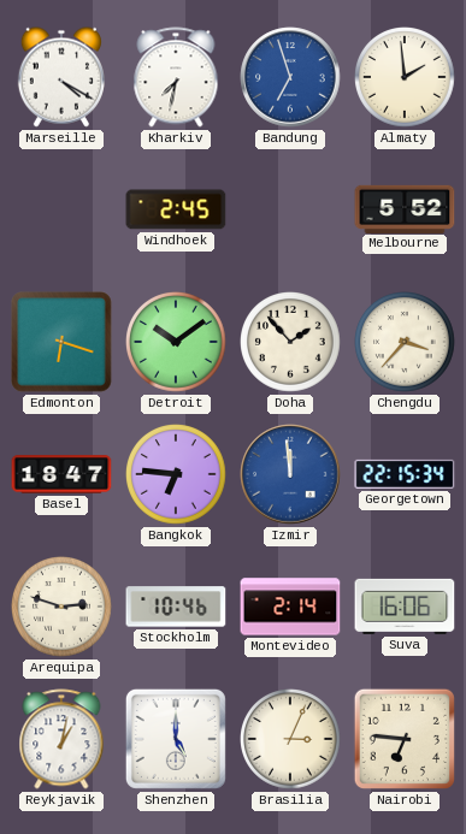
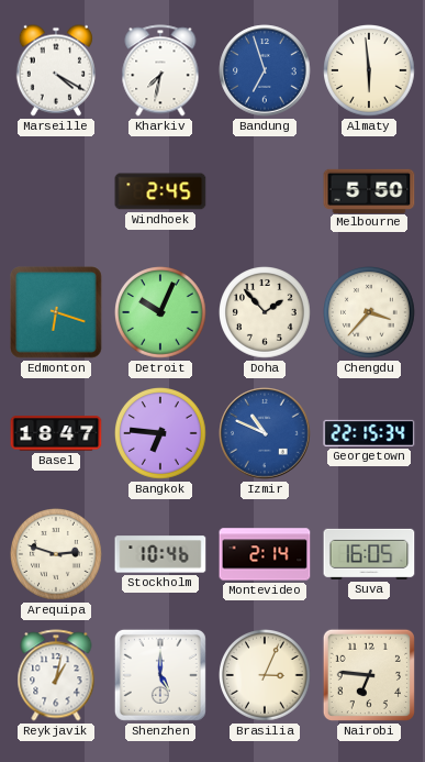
Almaty: 1:59 -> 5:59 (370, 71)
Melbourne: 5:52 -> 5:50 (369, 190)
Detroit: 10:09 -> 10:04 (161, 313)
Izmir: 11:59 -> 10:49 (265, 433)
Suva: 16:06 -> 16:05 (369, 554)
